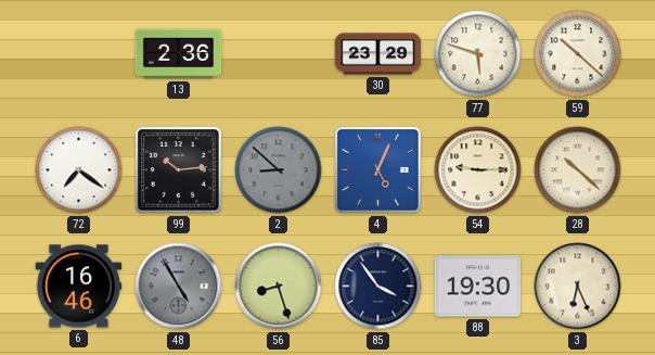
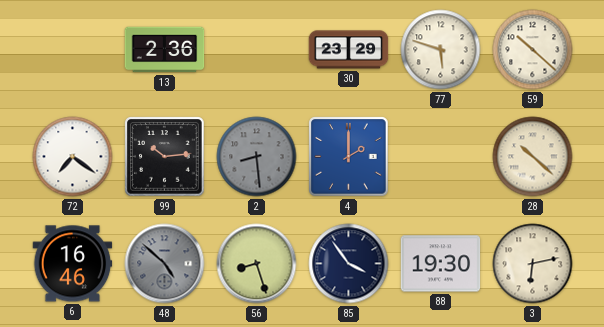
2: 8:52 -> 8:29 (257, 157)
4: 5:04 -> 2:00 (349, 157)
54: 9:15 -> none (478, 170)
48: 4:55 -> 4:52 (165, 264)
3: 6:26 -> 6:13 (533, 264)
